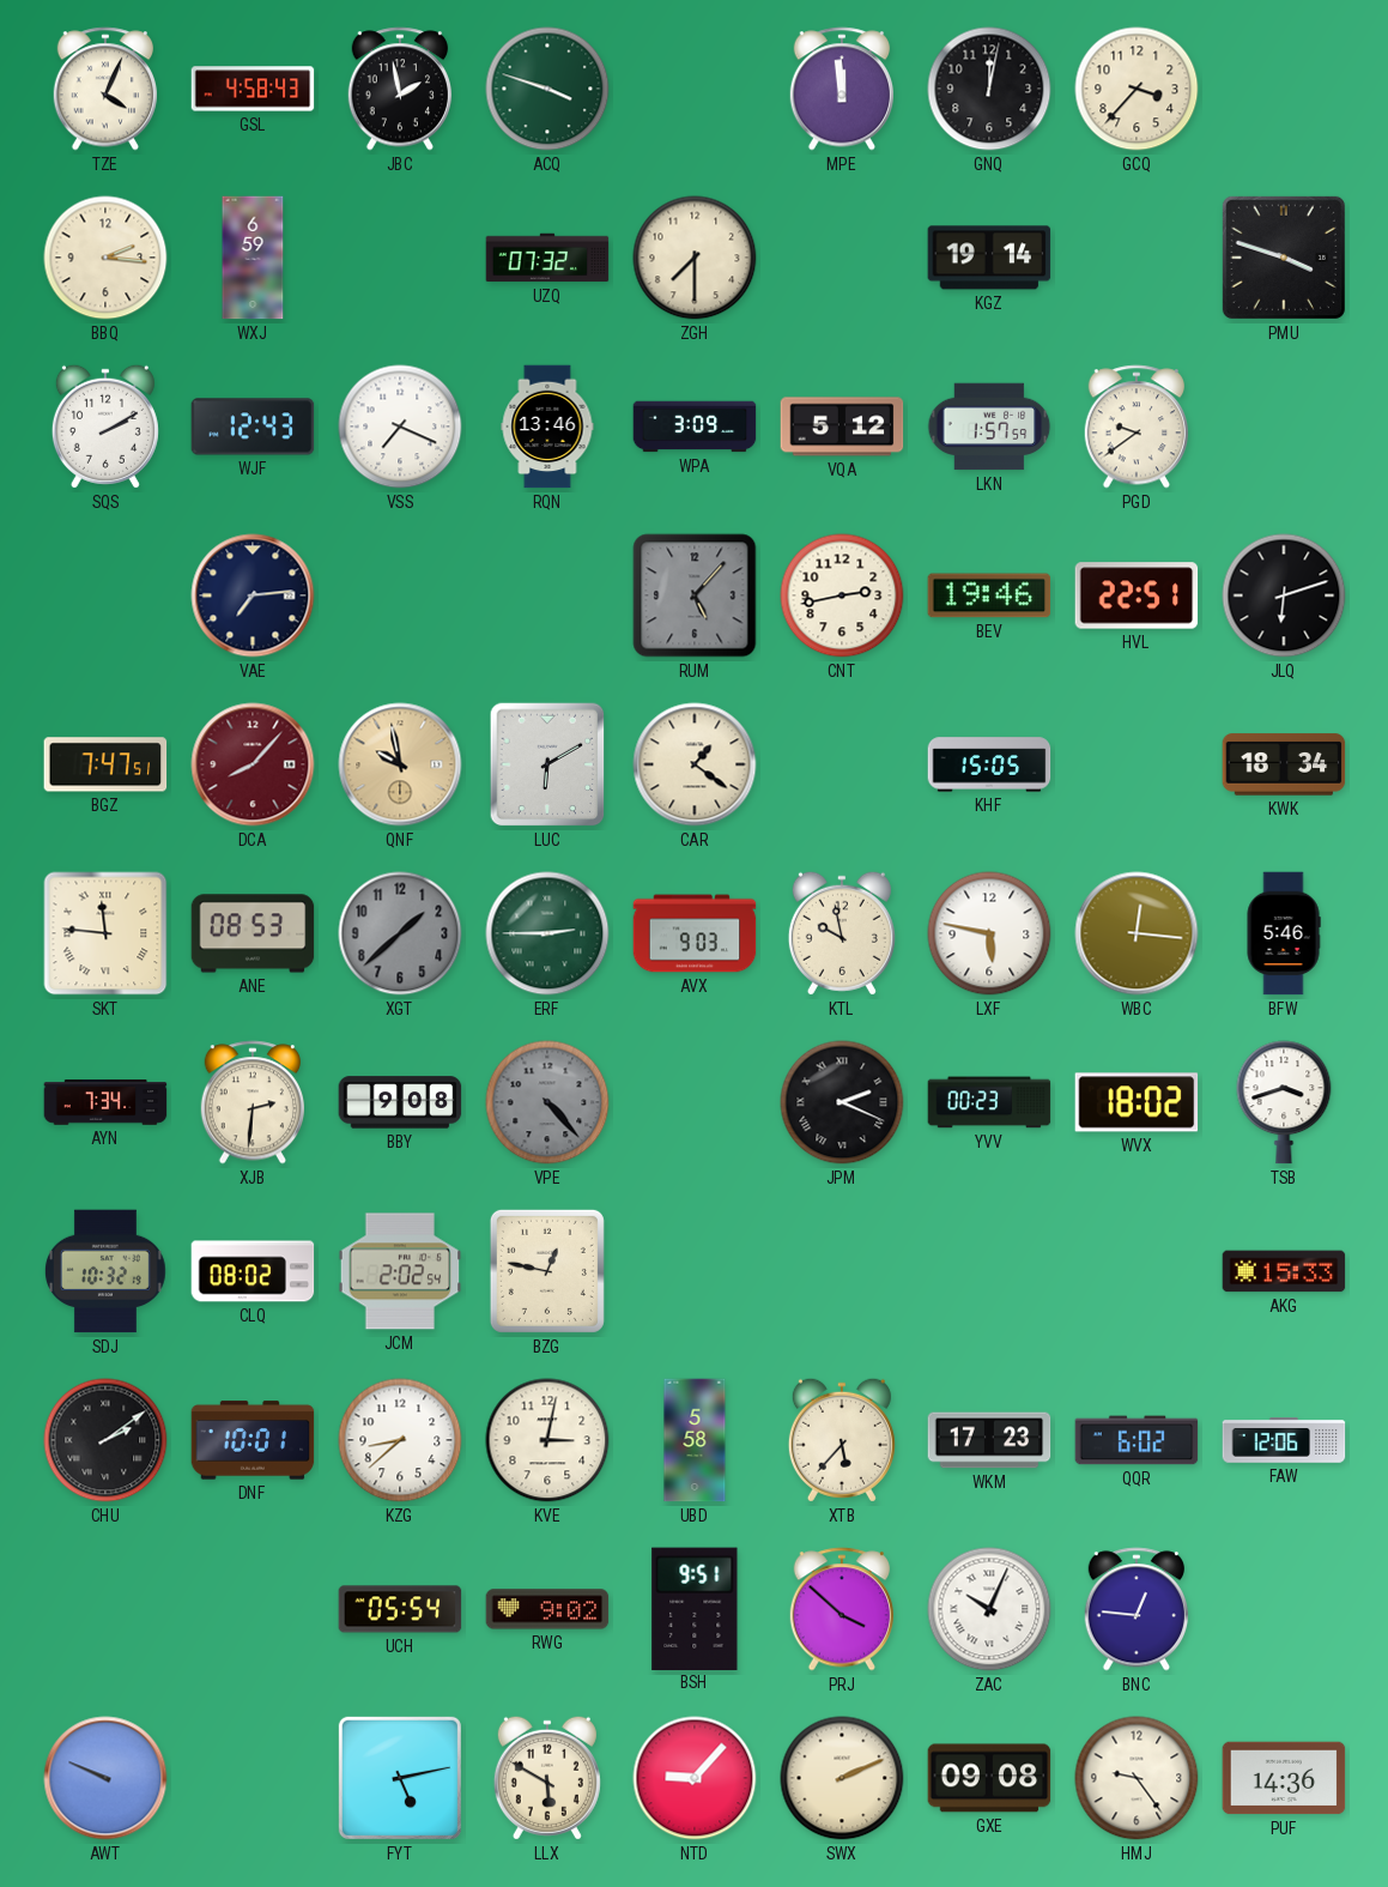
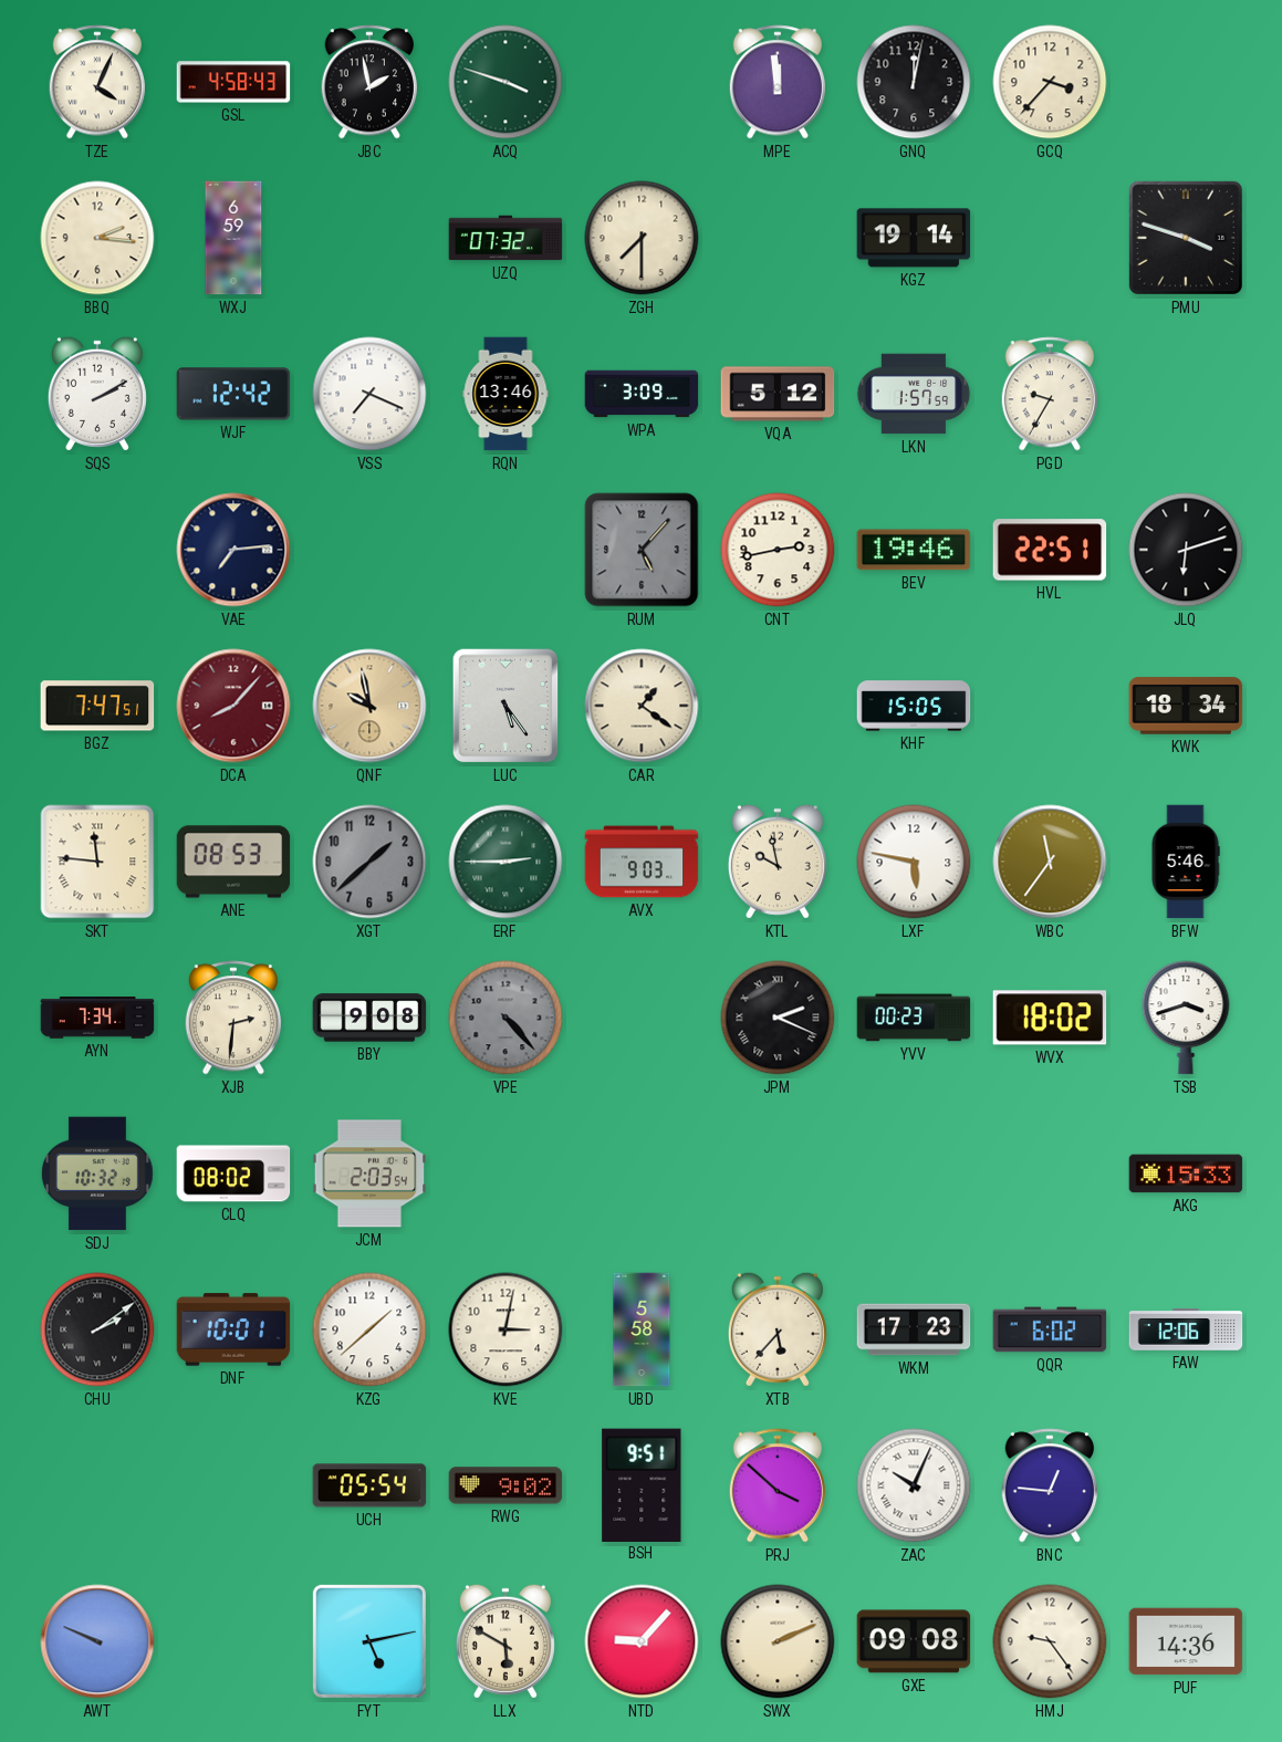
WJF: 12:43 -> 12:42 (233, 394)
PGD: 9:39 -> 9:35 (1049, 394)
LUC: 6:10 -> 5:24 (505, 706)
WBC: 12:16 -> 11:36 (1050, 862)
JCM: 2:02 -> 2:03 (369, 1173)
BZG: 12:47 -> none (547, 1271)
KZG: 8:38 -> 1:38 (369, 1329)
